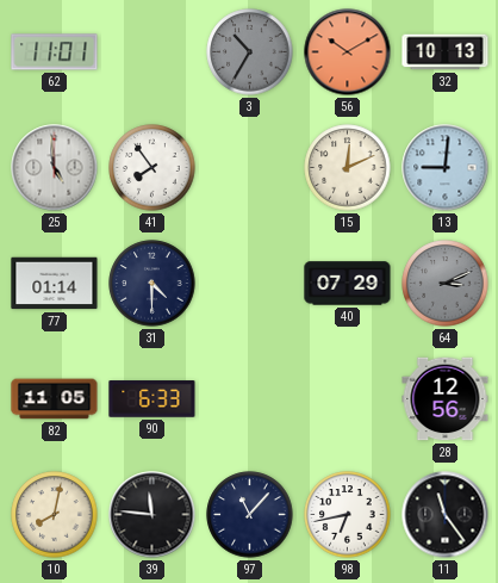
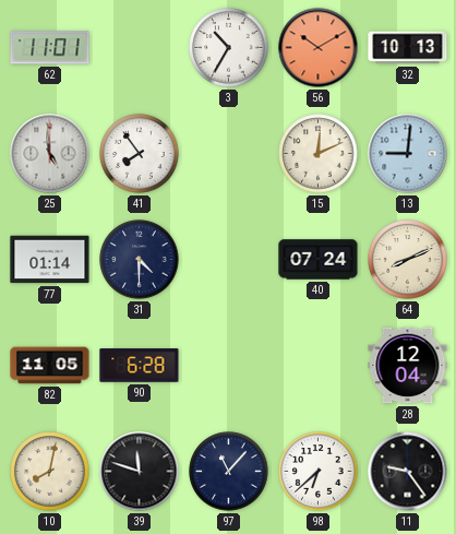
3 dial: grey -> white (229, 48)
40: 07:29 -> 07:24 (319, 260)
64: 3:11 -> 8:11 (408, 260)
64 dial: grey -> cream (408, 260)
90: 6:33 -> 6:28 (140, 366)
28: 12:56 -> 12:04 (408, 366)
39: 11:46 -> 11:48 (140, 472)
98: 6:43 -> 6:38 (319, 472)
11: 11:24 -> 9:24 (408, 472)
